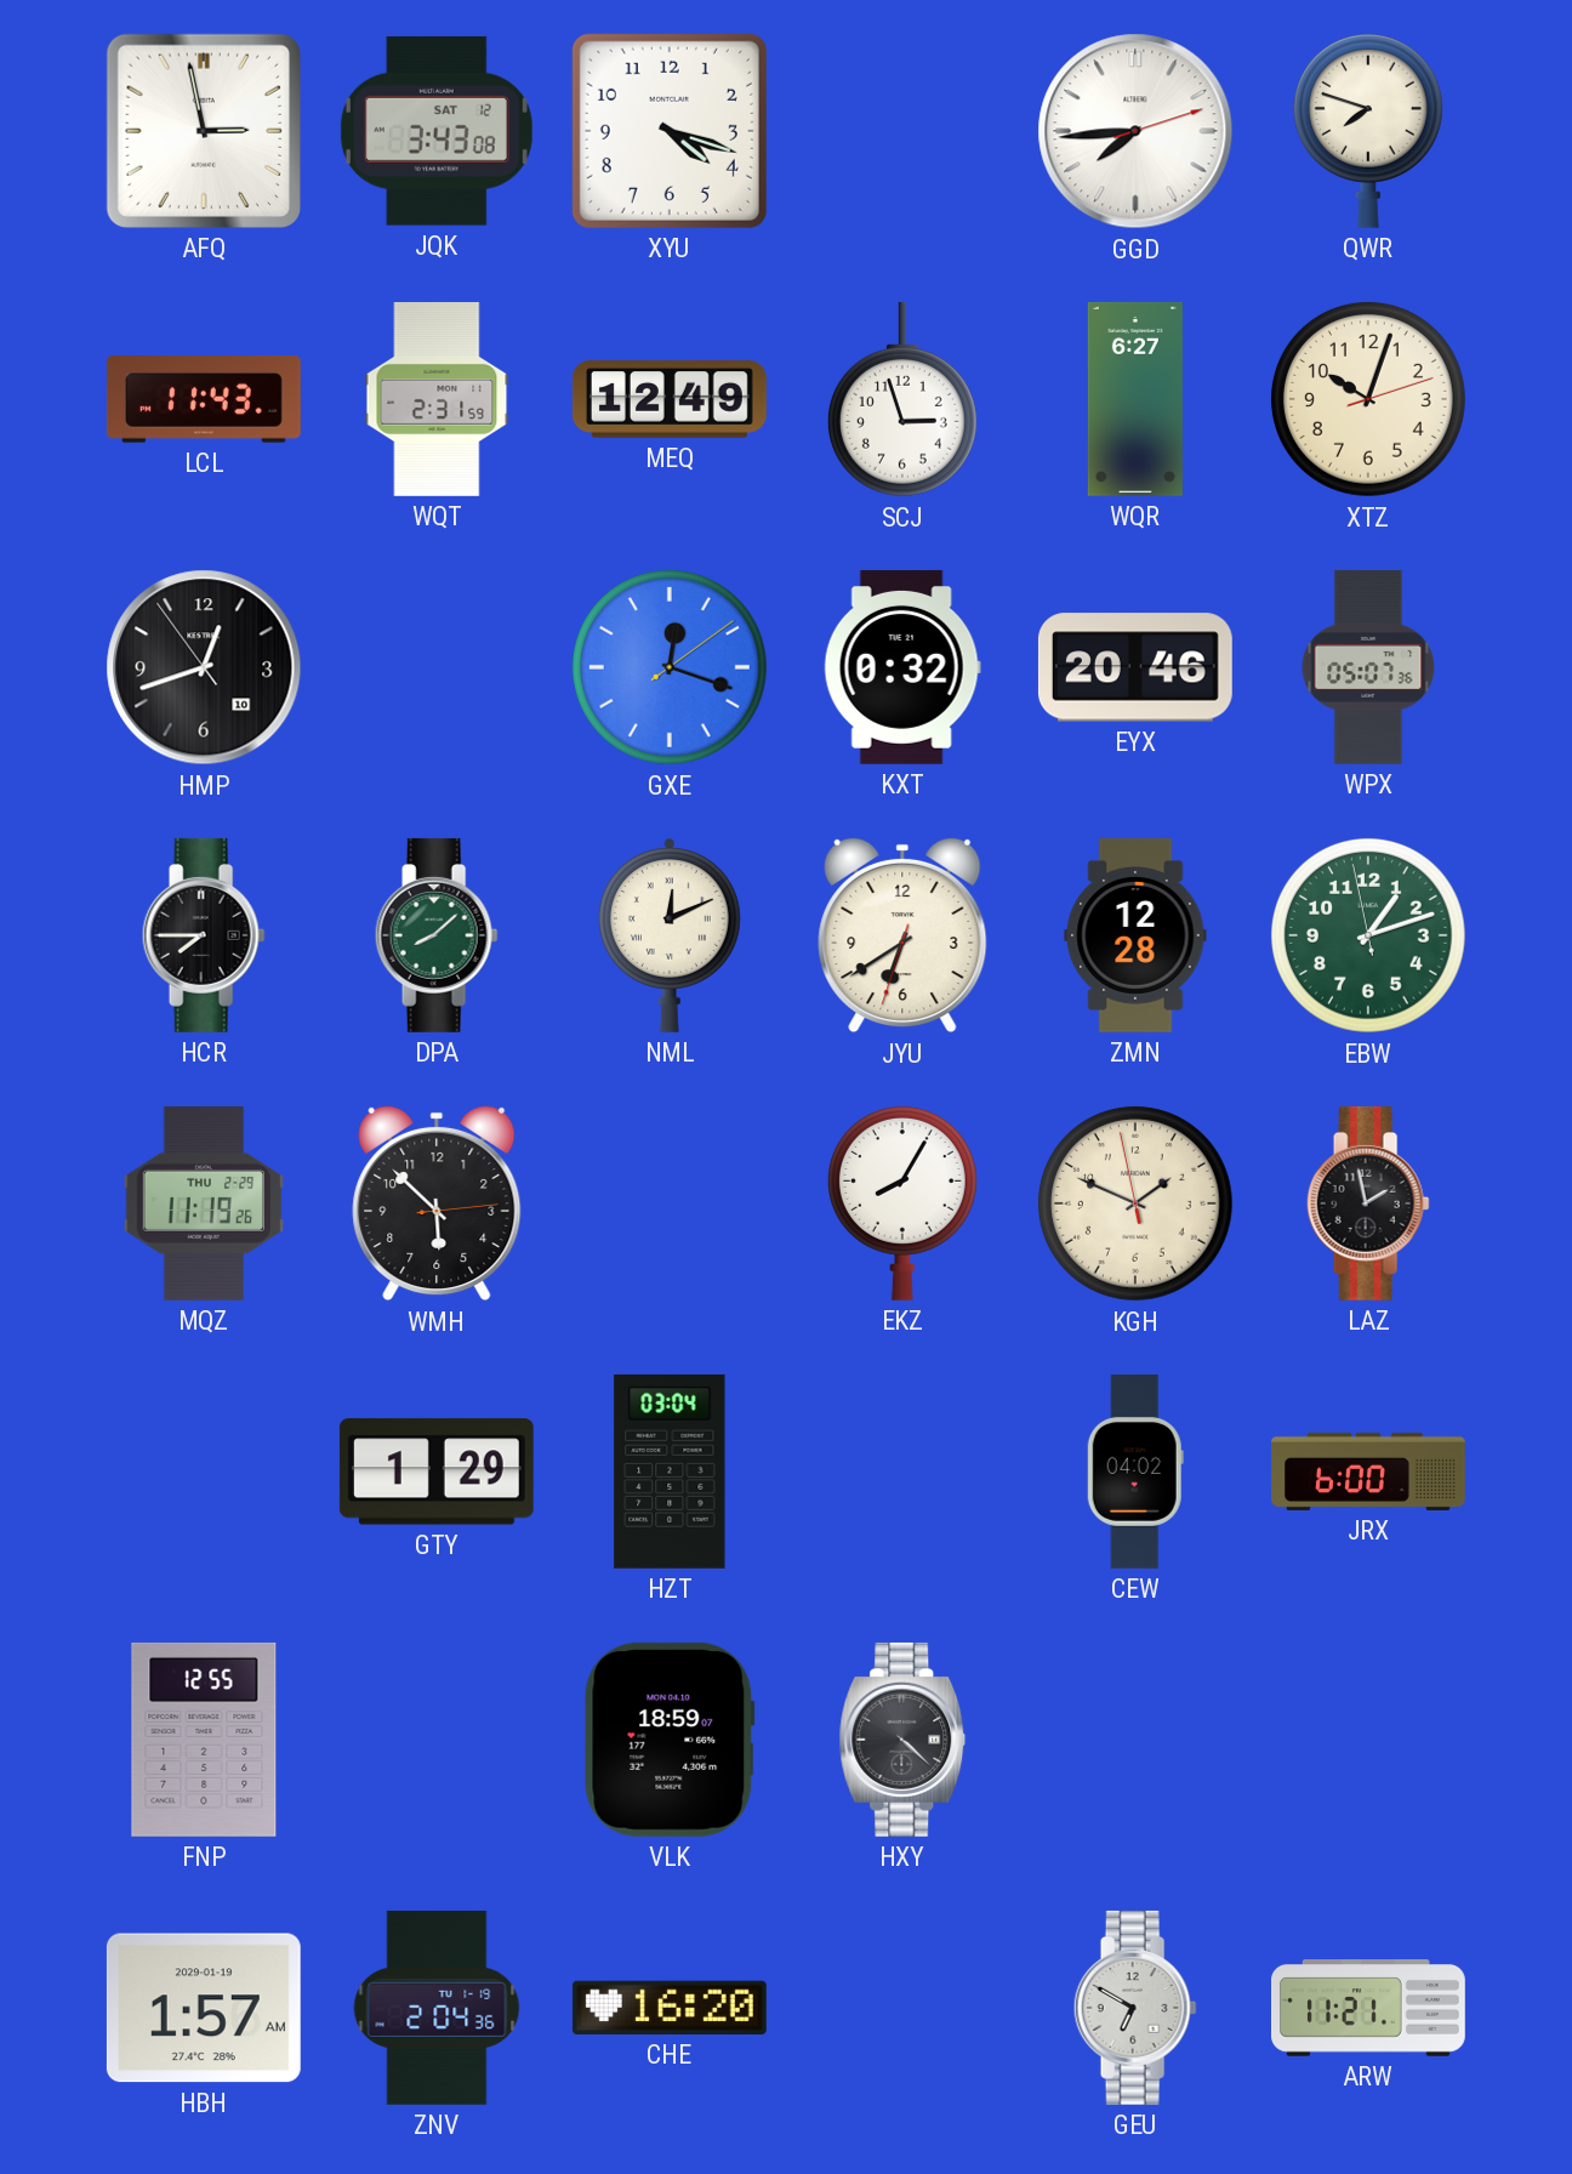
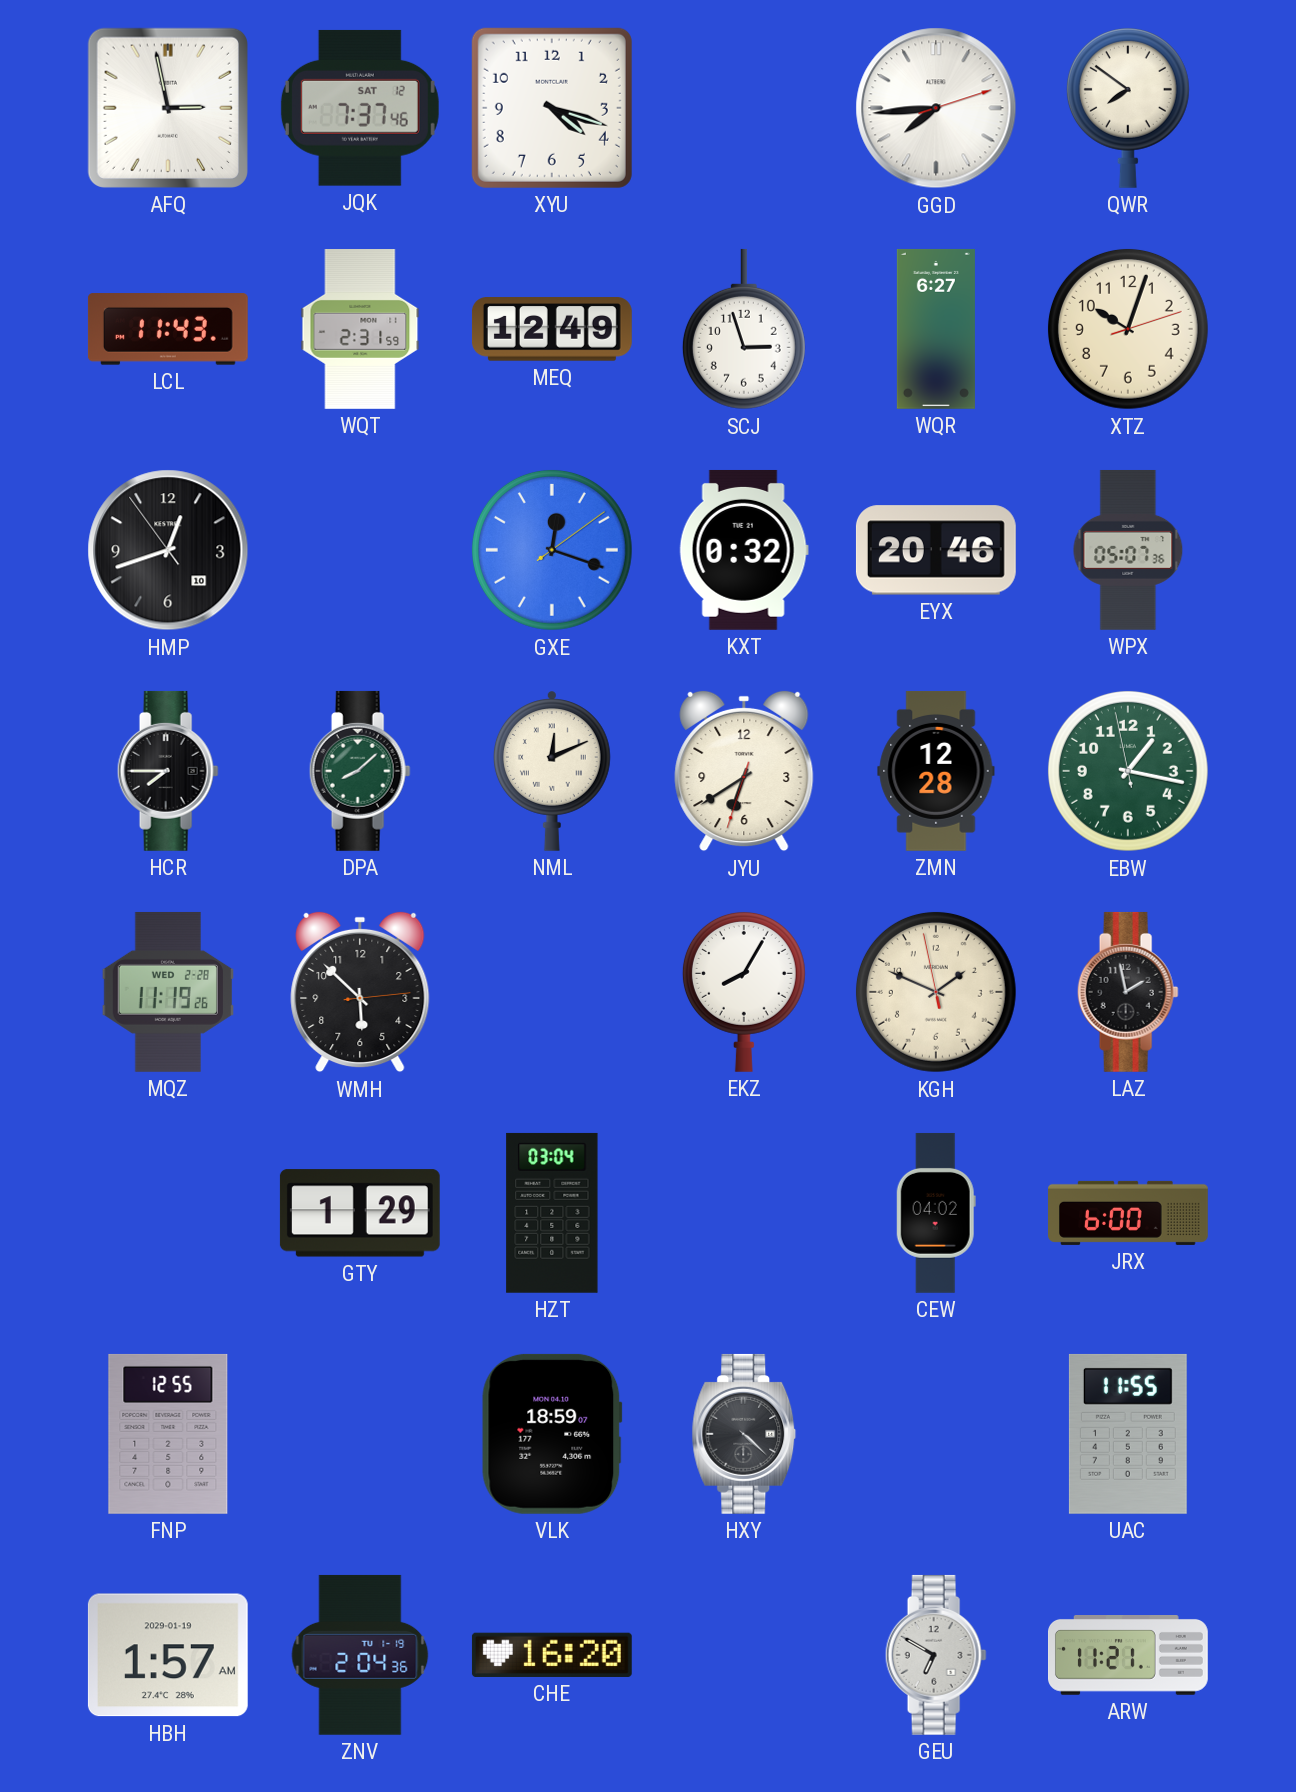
JQK: 3:43 -> 7:37 (360, 108)
QWR: 7:48 -> 7:51 (1128, 108)
EBW: 1:11 -> 1:16 (1128, 771)
MQZ date: THU 2-29 -> WED 2-28 (168, 992)
UAC: none -> 11:55 (1128, 1434)
